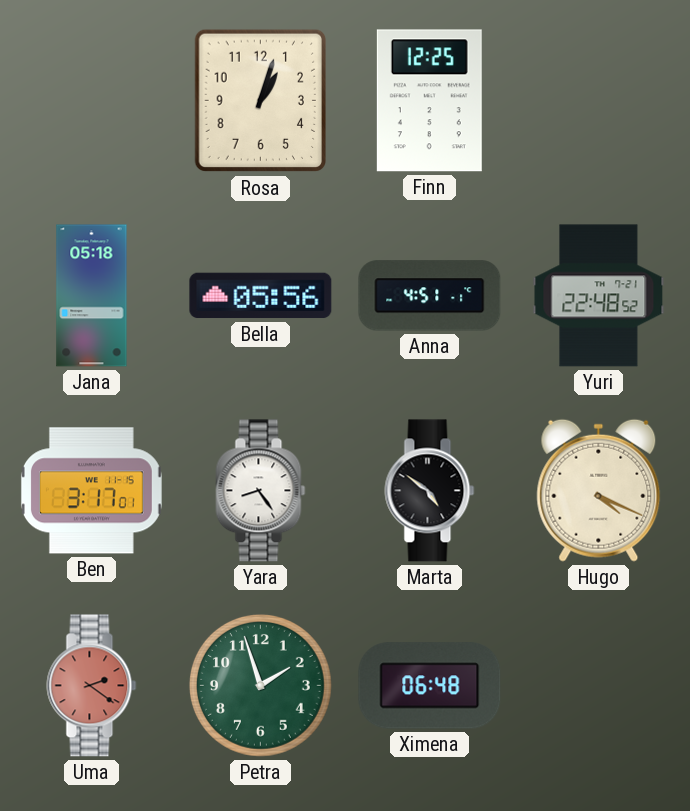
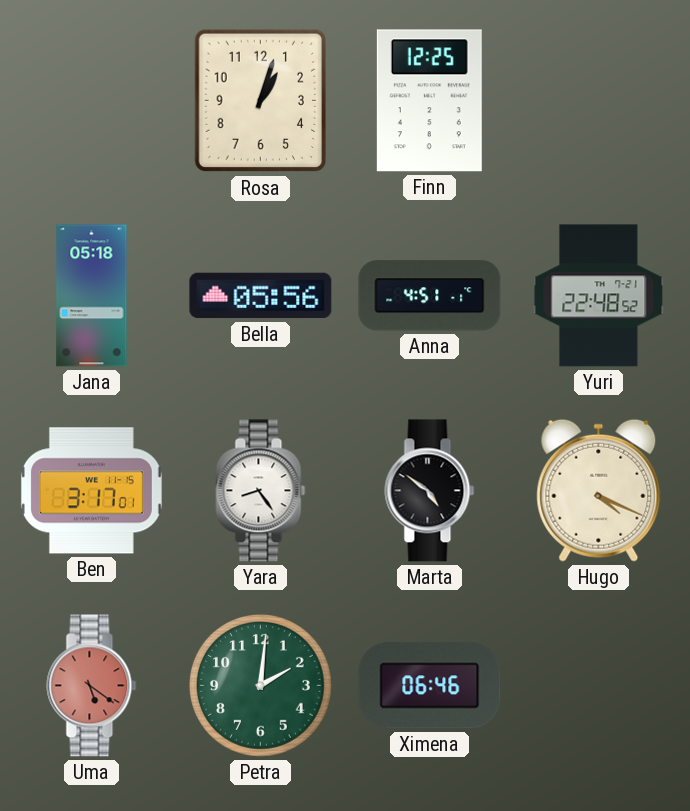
Uma: 2:21 -> 5:21 (92, 686)
Petra: 1:57 -> 2:01 (261, 686)
Ximena: 06:48 -> 06:46 (430, 686)
